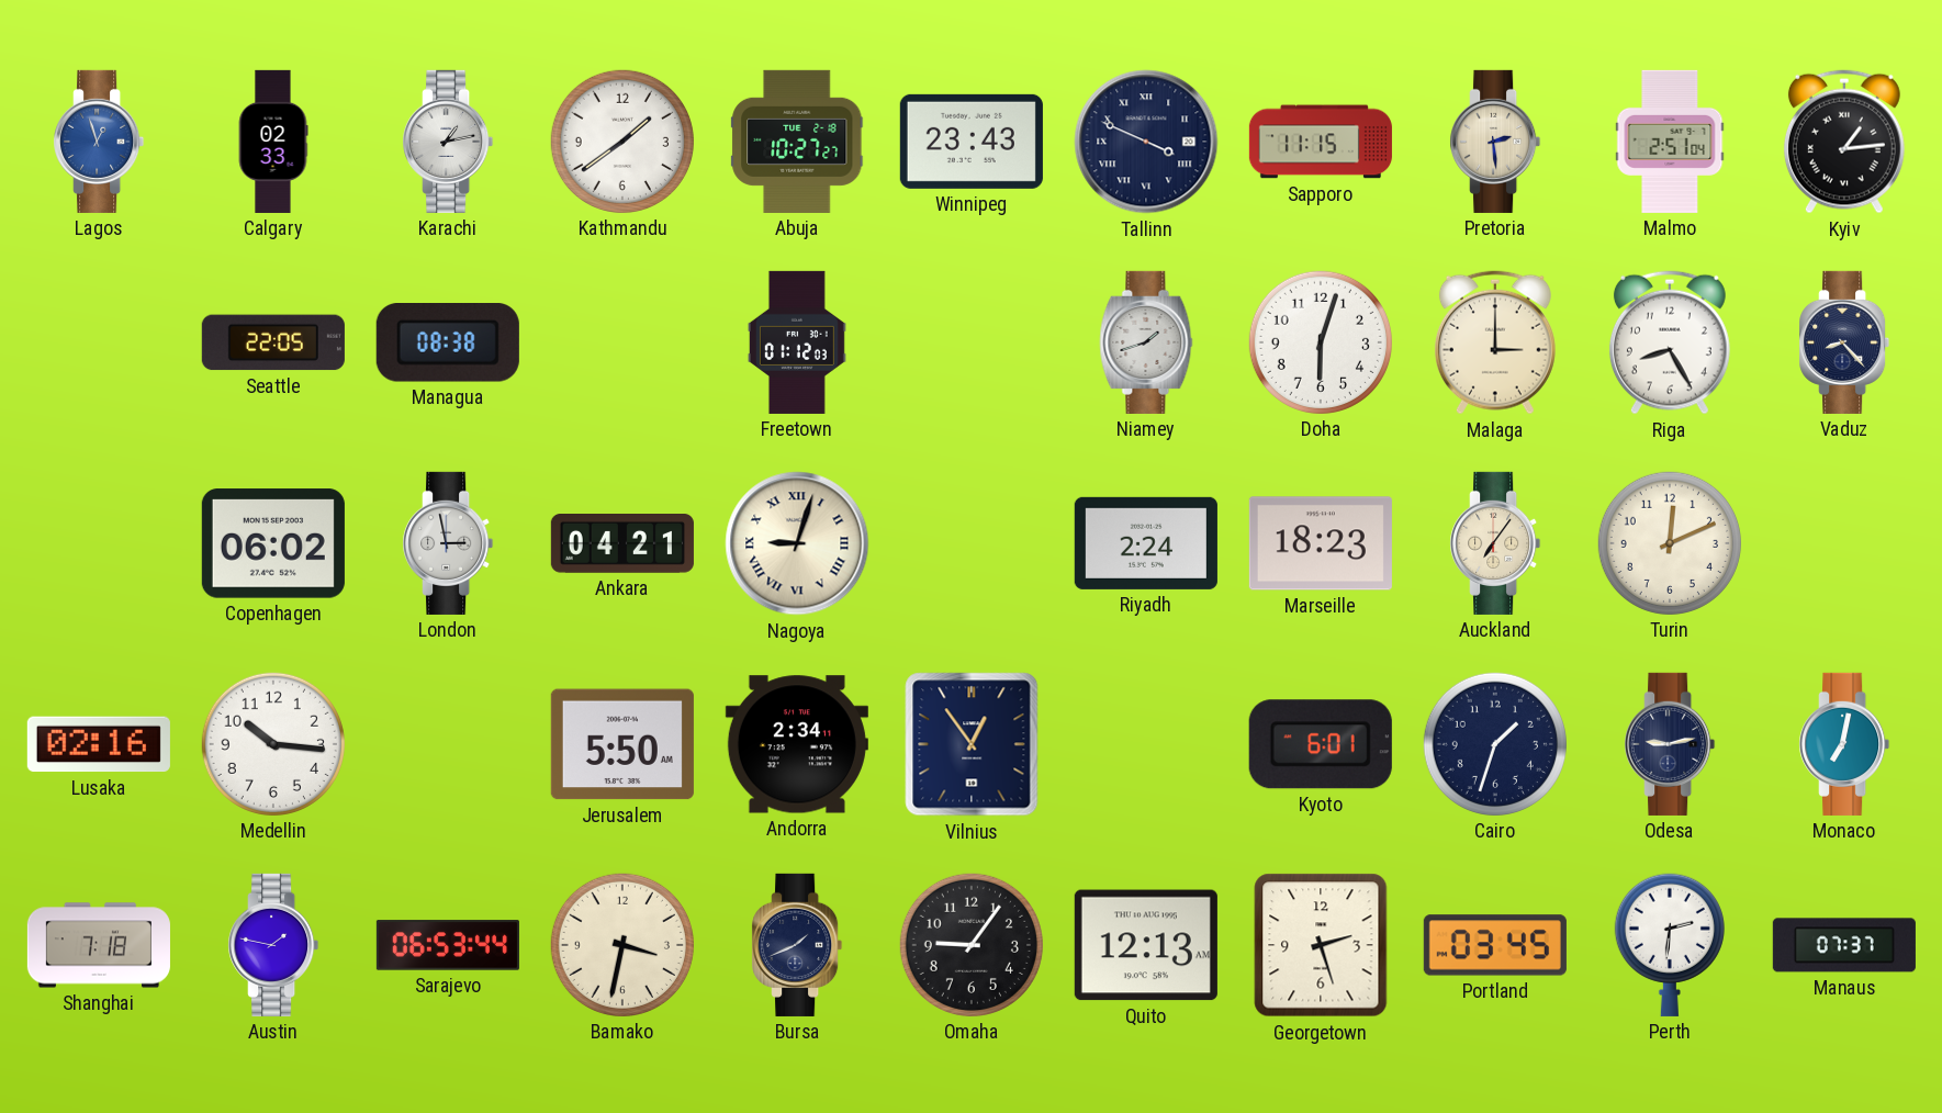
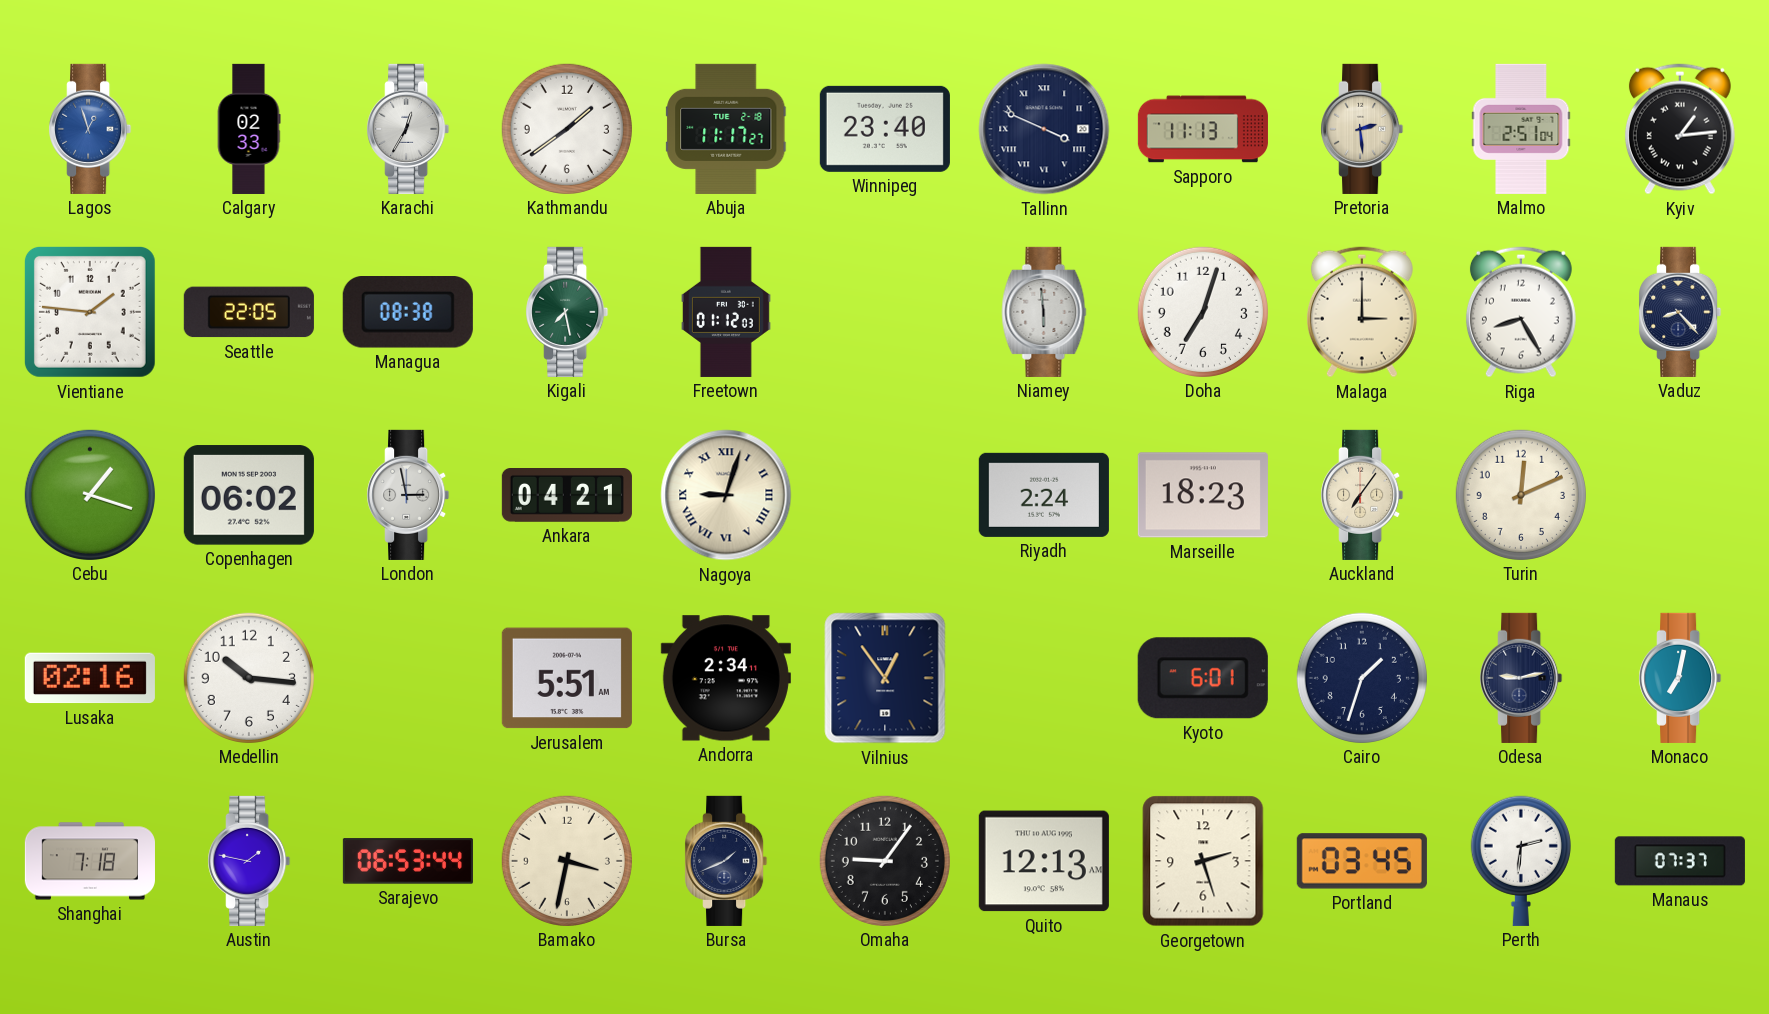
Karachi: 1:13 -> 12:35 (408, 129)
Abuja: 10:27 -> 11:17 (726, 129)
Winnipeg: 23:43 -> 23:40 (885, 129)
Sapporo: 11:15 -> 11:13 (1203, 129)
Vientiane: none -> 1:46 (90, 312)
Kigali: none -> 7:28 (567, 312)
Niamey: 1:42 -> 5:59 (1044, 312)
Doha: 6:03 -> 7:03 (1203, 312)
Cebu: none -> 1:18 (90, 495)
Jerusalem: 5:50 -> 5:51 (567, 678)
